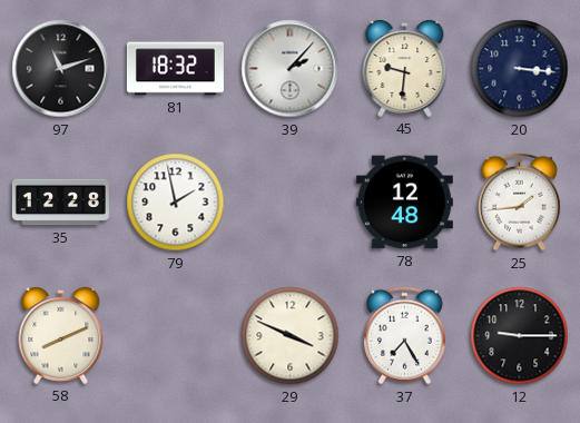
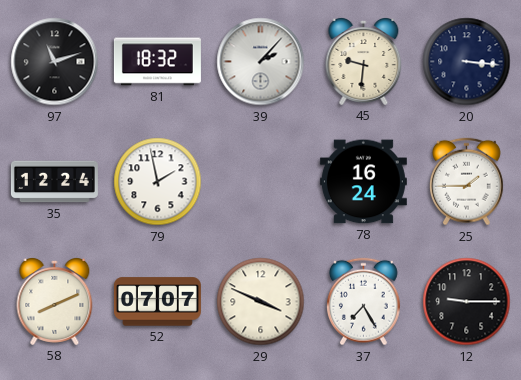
35: 12:28 -> 12:24 (54, 182)
78: 12:48 -> 16:24 (363, 182)
25: 1:44 -> 1:45 (466, 182)
52: none -> 07:07 (157, 302)
